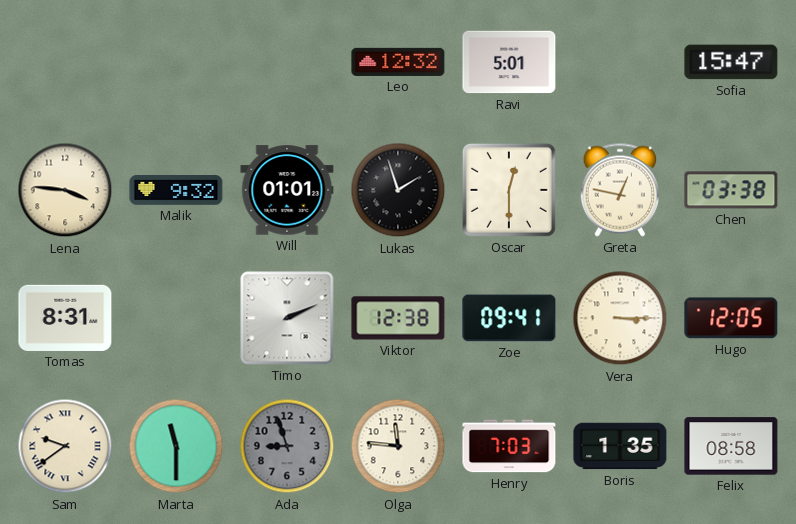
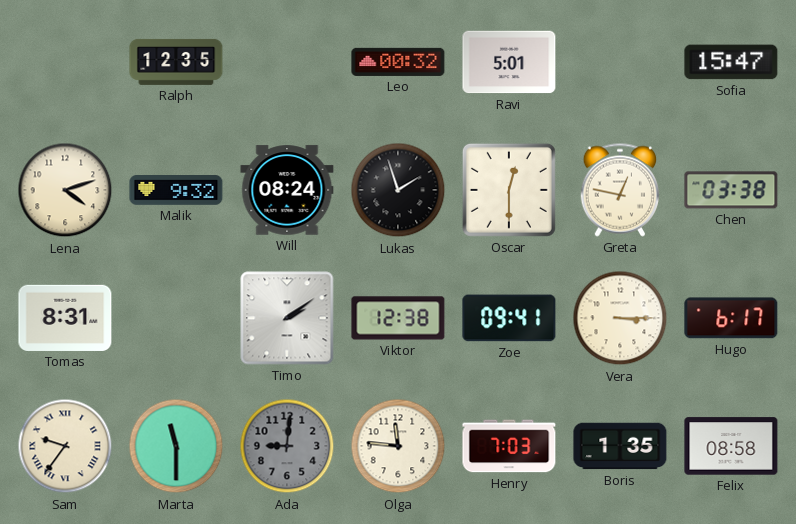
Ralph: none -> 12:35 (176, 62)
Leo: 12:32 -> 00:32 (398, 62)
Lena: 3:46 -> 4:12 (65, 190)
Will: 01:01 -> 08:24 (287, 190)
Timo: 2:11 -> 2:09 (287, 318)
Hugo: 12:05 -> 6:17 (731, 318)
Sam: 9:39 -> 9:36 (65, 446)
Ada: 8:57 -> 9:01 (287, 446)
